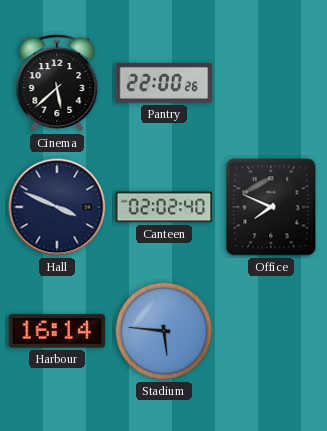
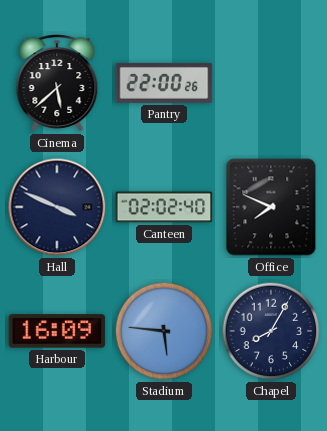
Harbour: 16:14 -> 16:09 (57, 331)
Chapel: none -> 8:05 (271, 331)
